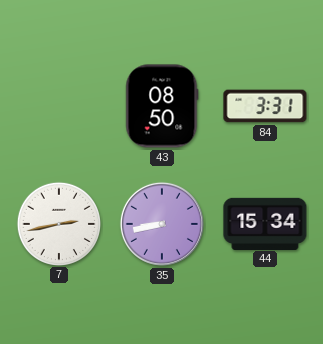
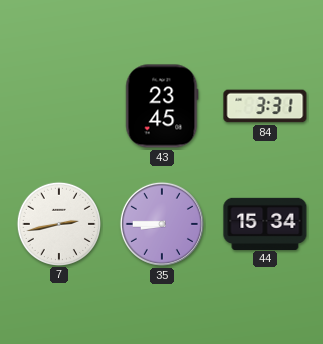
43: 08:50 -> 23:45 (162, 106)
35: 8:43 -> 8:45 (162, 224)
